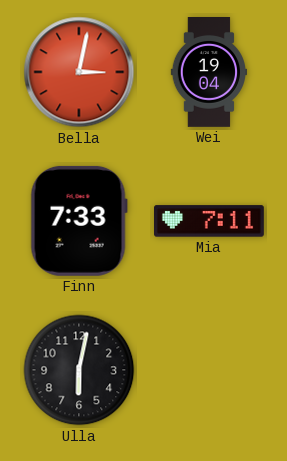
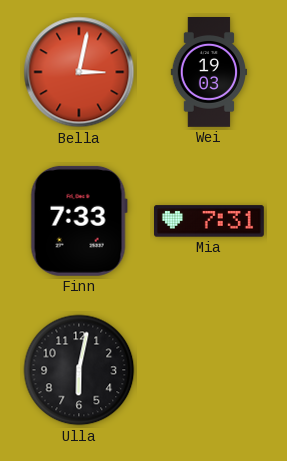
Wei: 19:04 -> 19:03 (208, 73)
Mia: 7:11 -> 7:31 (210, 221)
